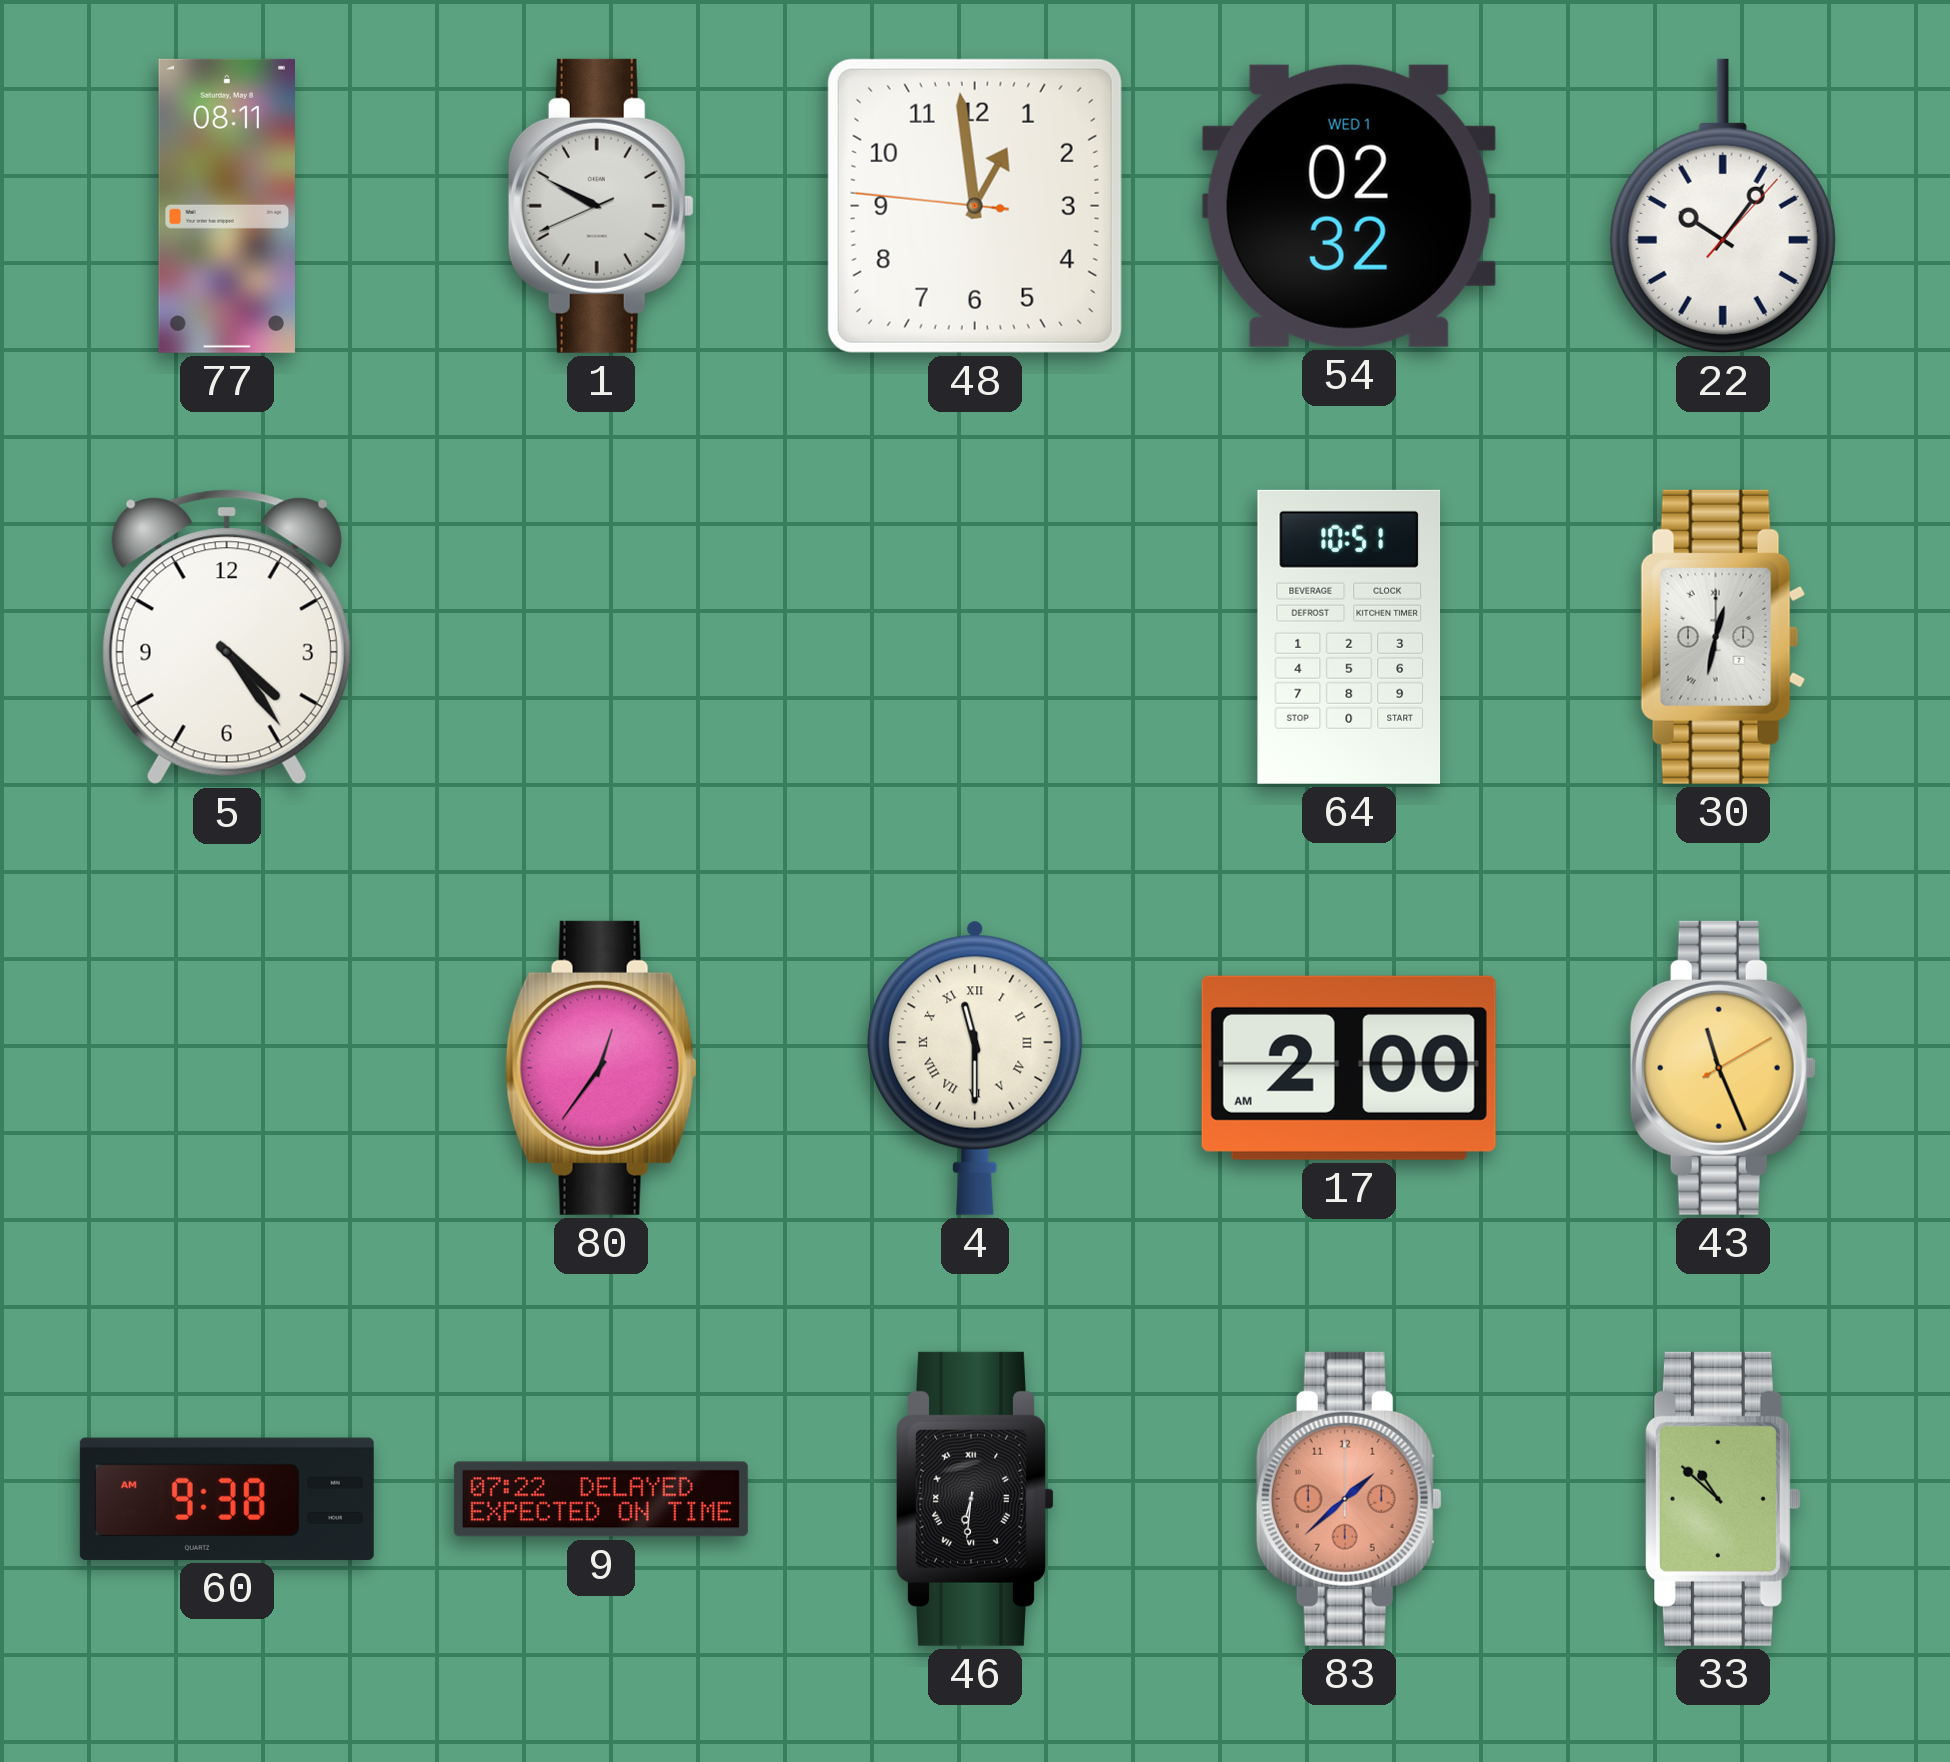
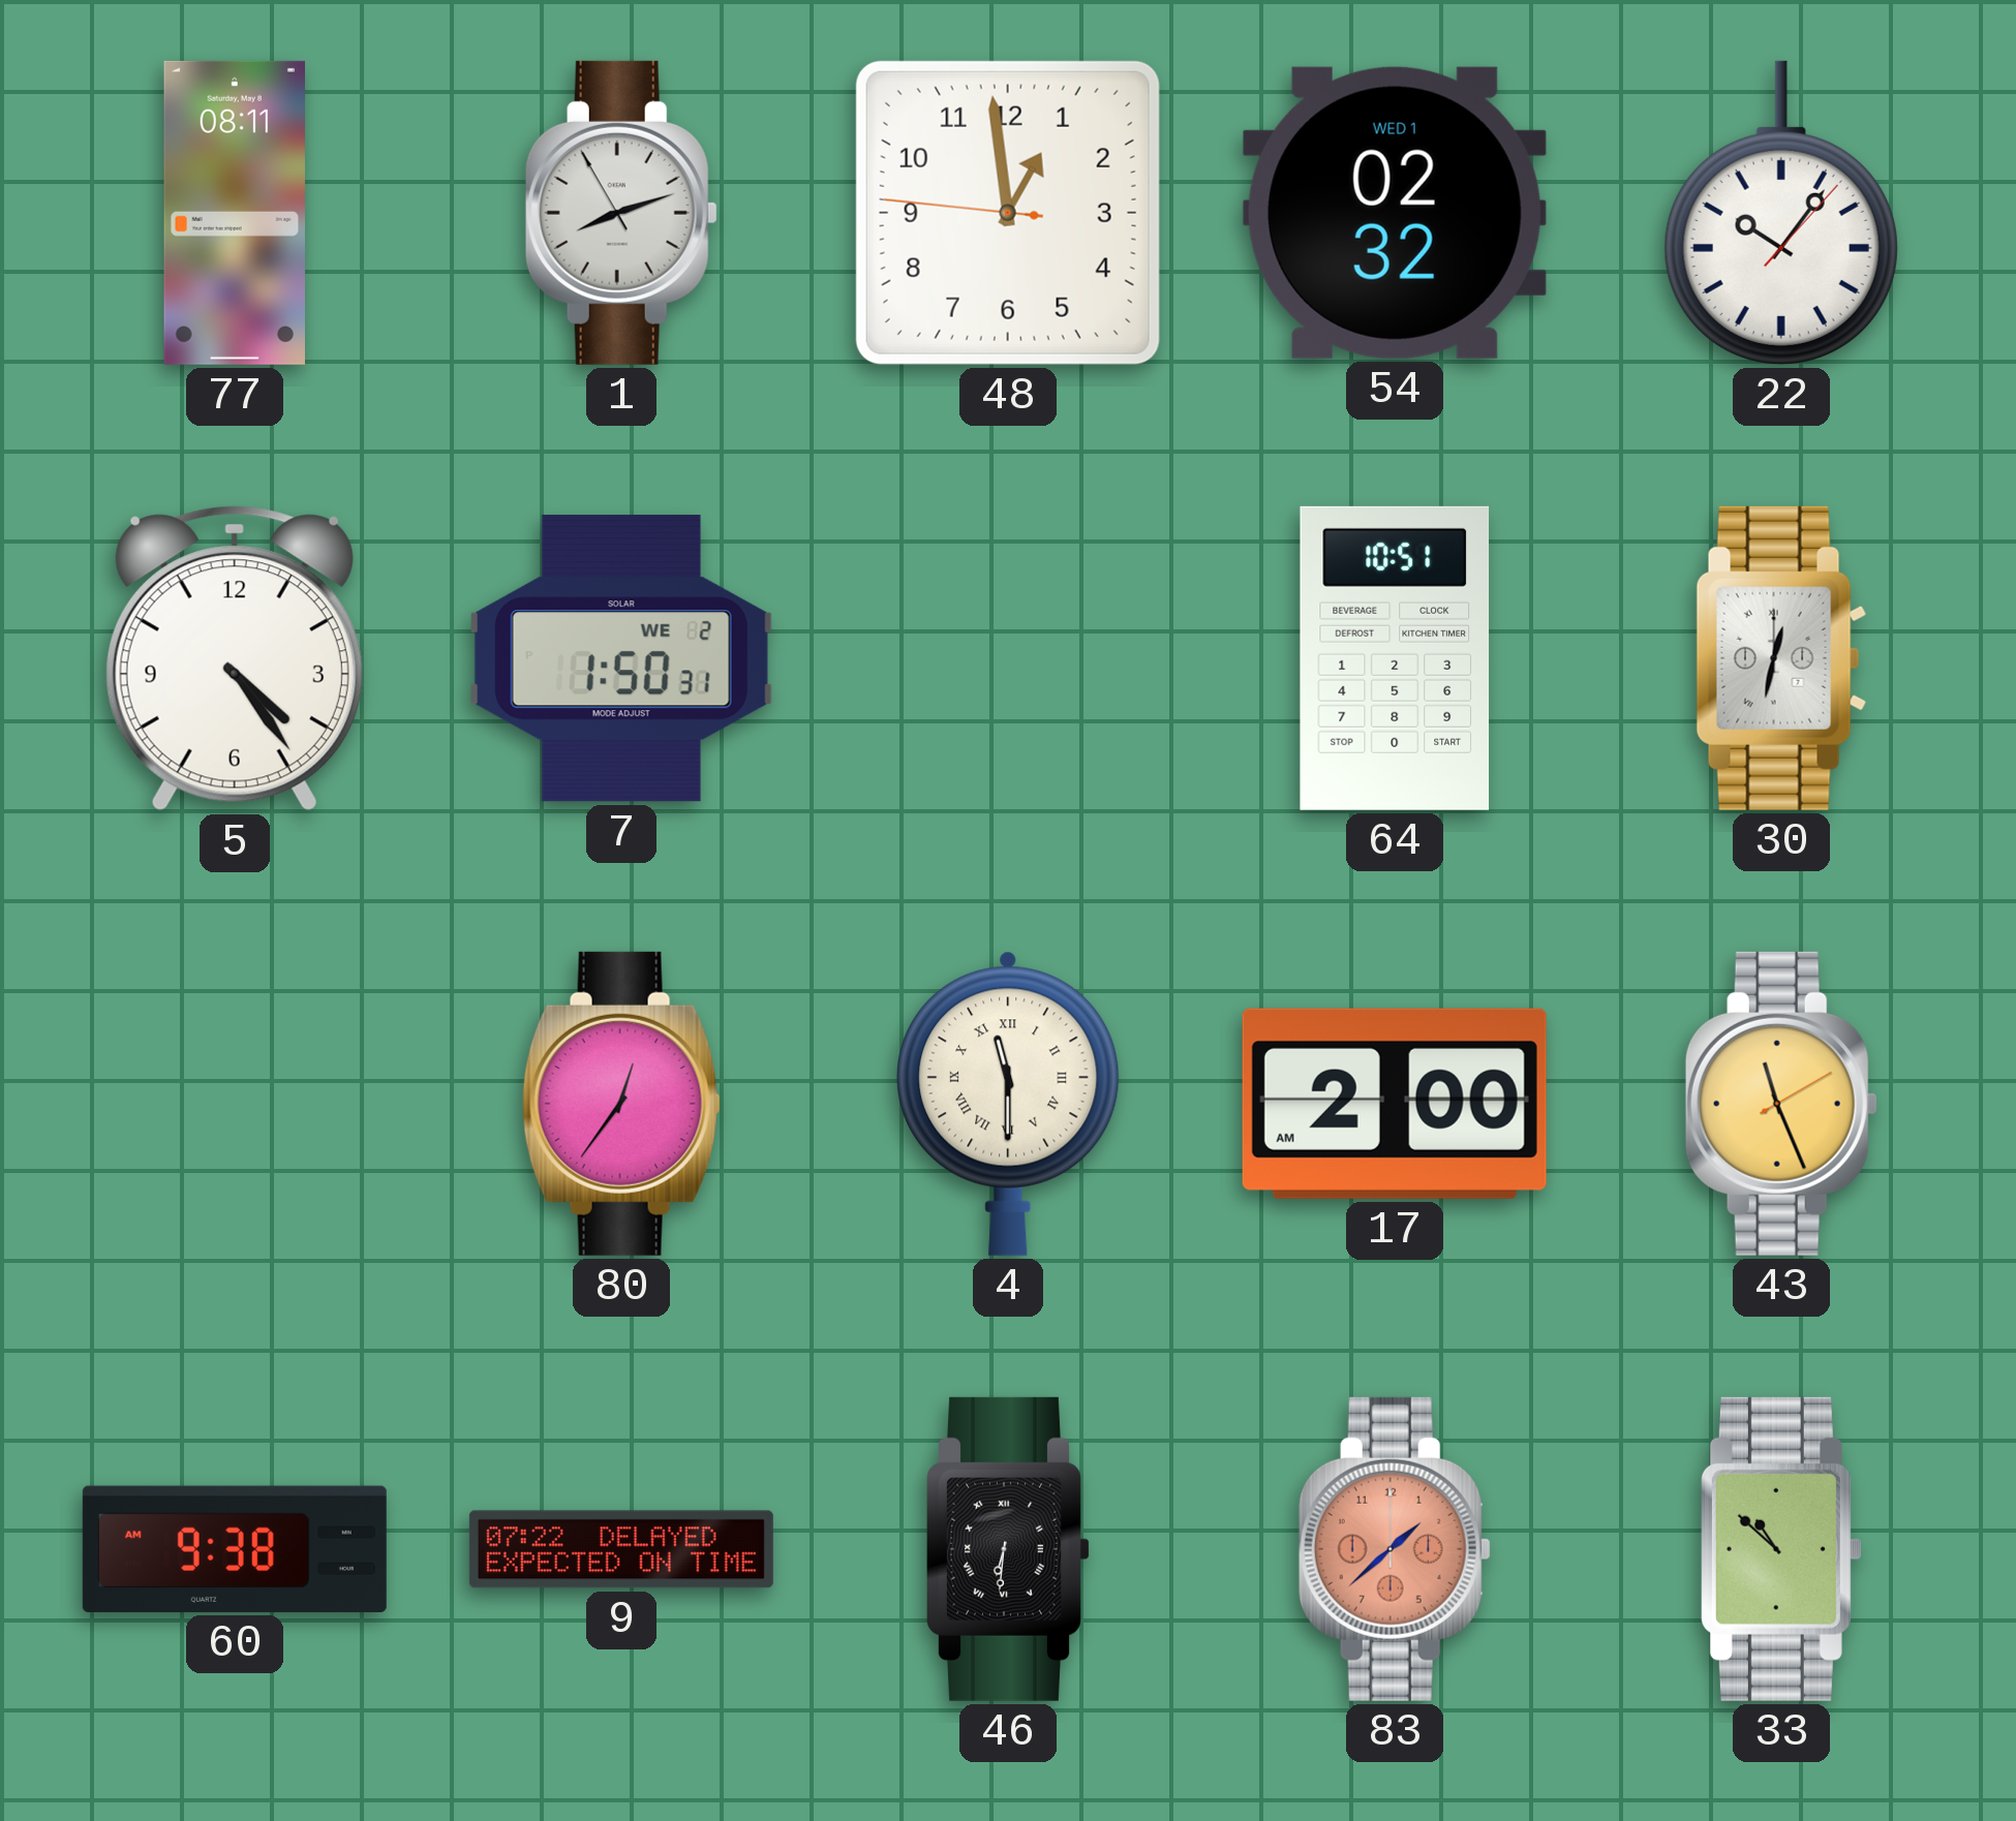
1: 9:49 -> 8:11 (621, 213)
7: none -> 1:50 (621, 658)
